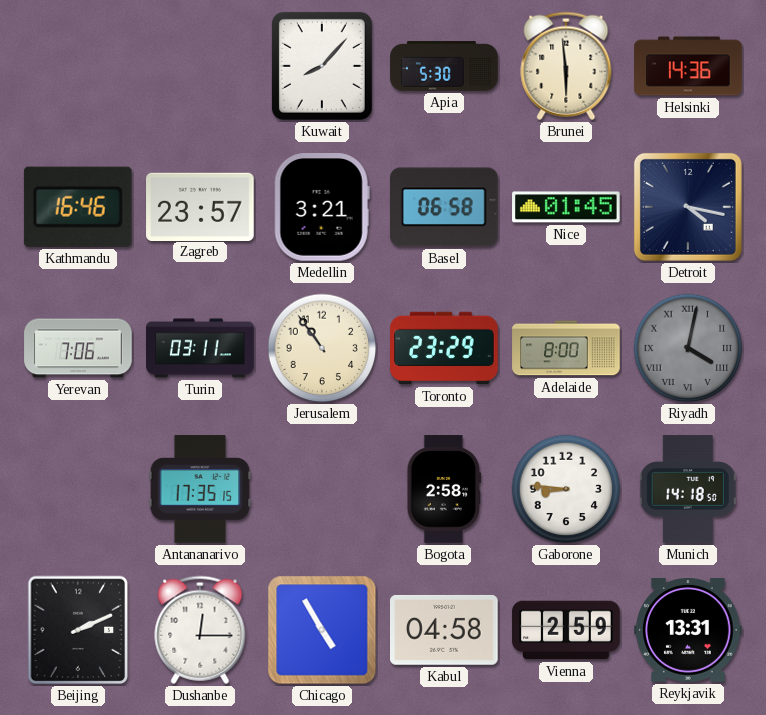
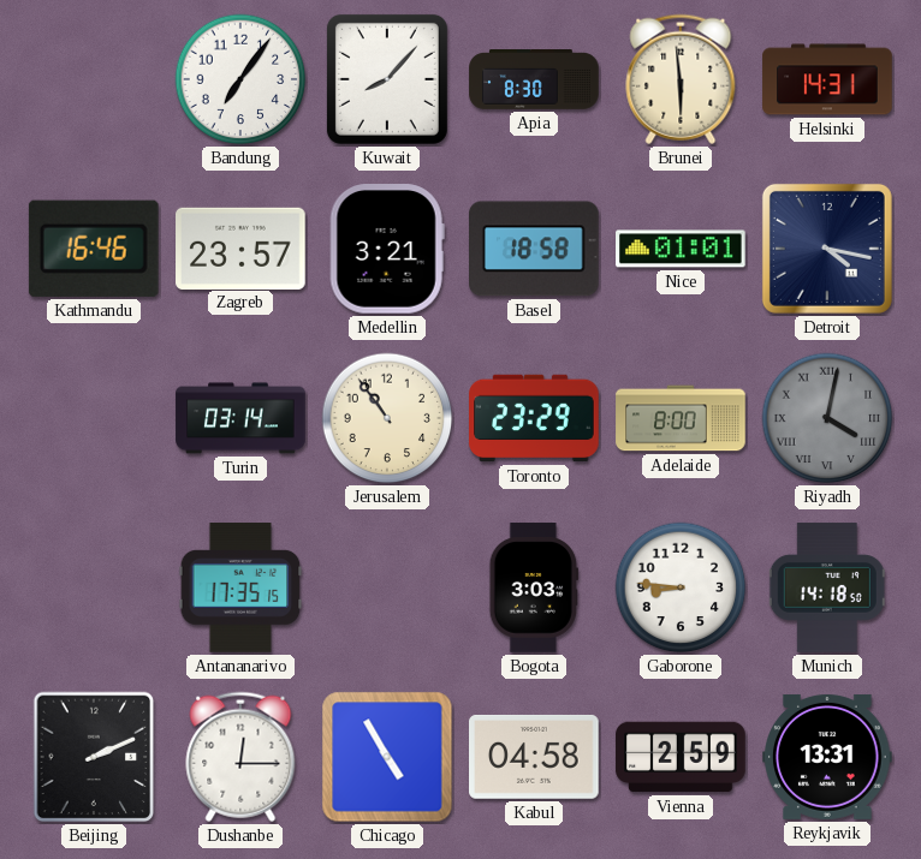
Bandung: none -> 7:06 (240, 79)
Apia: 5:30 -> 8:30 (534, 80)
Helsinki: 14:36 -> 14:31 (827, 79)
Basel: 06:58 -> 18:58 (535, 249)
Nice: 01:45 -> 01:01 (681, 249)
Yerevan: 7:06 -> none (78, 348)
Turin: 03:11 -> 03:14 (240, 418)
Bogota: 2:58 -> 3:03 (534, 587)
